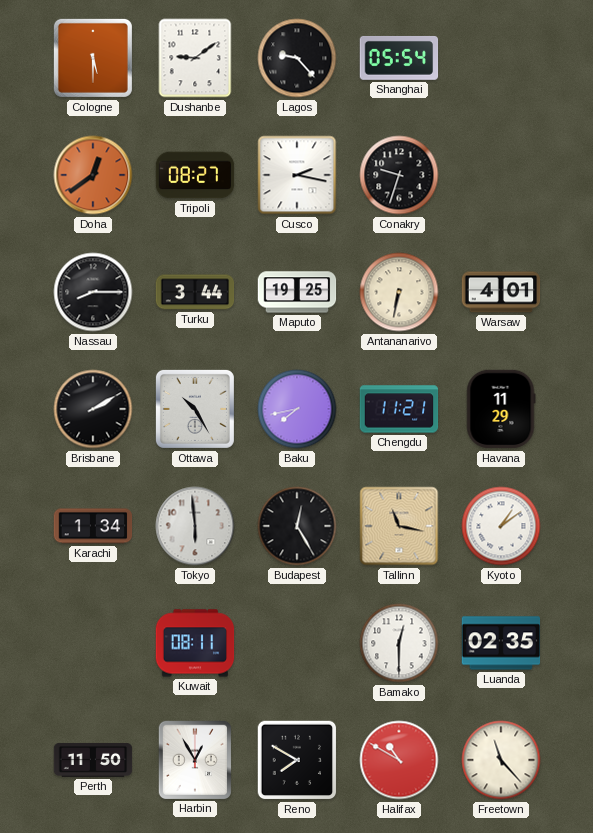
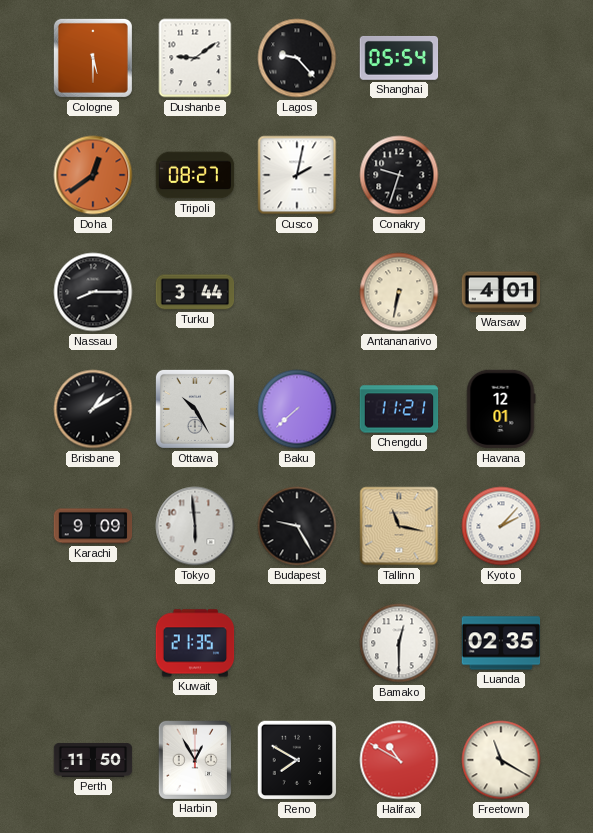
Cusco: 2:17 -> 2:02 (297, 175)
Maputo: 19:25 -> none (297, 292)
Brisbane: 2:10 -> 1:10 (93, 409)
Baku: 7:43 -> 7:38 (297, 409)
Havana: 11:29 -> 12:01 (501, 409)
Karachi: 1:34 -> 9:09 (93, 526)
Budapest: 12:25 -> 9:25 (297, 526)
Kyoto: 1:09 -> 2:07 (501, 526)
Kuwait: 08:11 -> 21:35 (195, 643)
Freetown: 11:23 -> 11:20 (501, 760)
